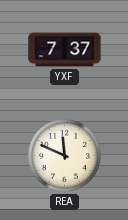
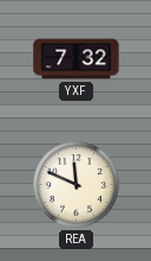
YXF: 7:37 -> 7:32 (77, 59)
